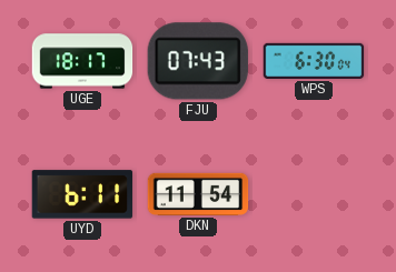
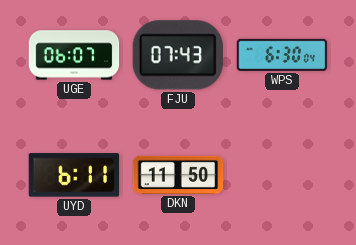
UGE: 18:17 -> 06:07 (74, 55)
DKN: 11:54 -> 11:50 (178, 175)
